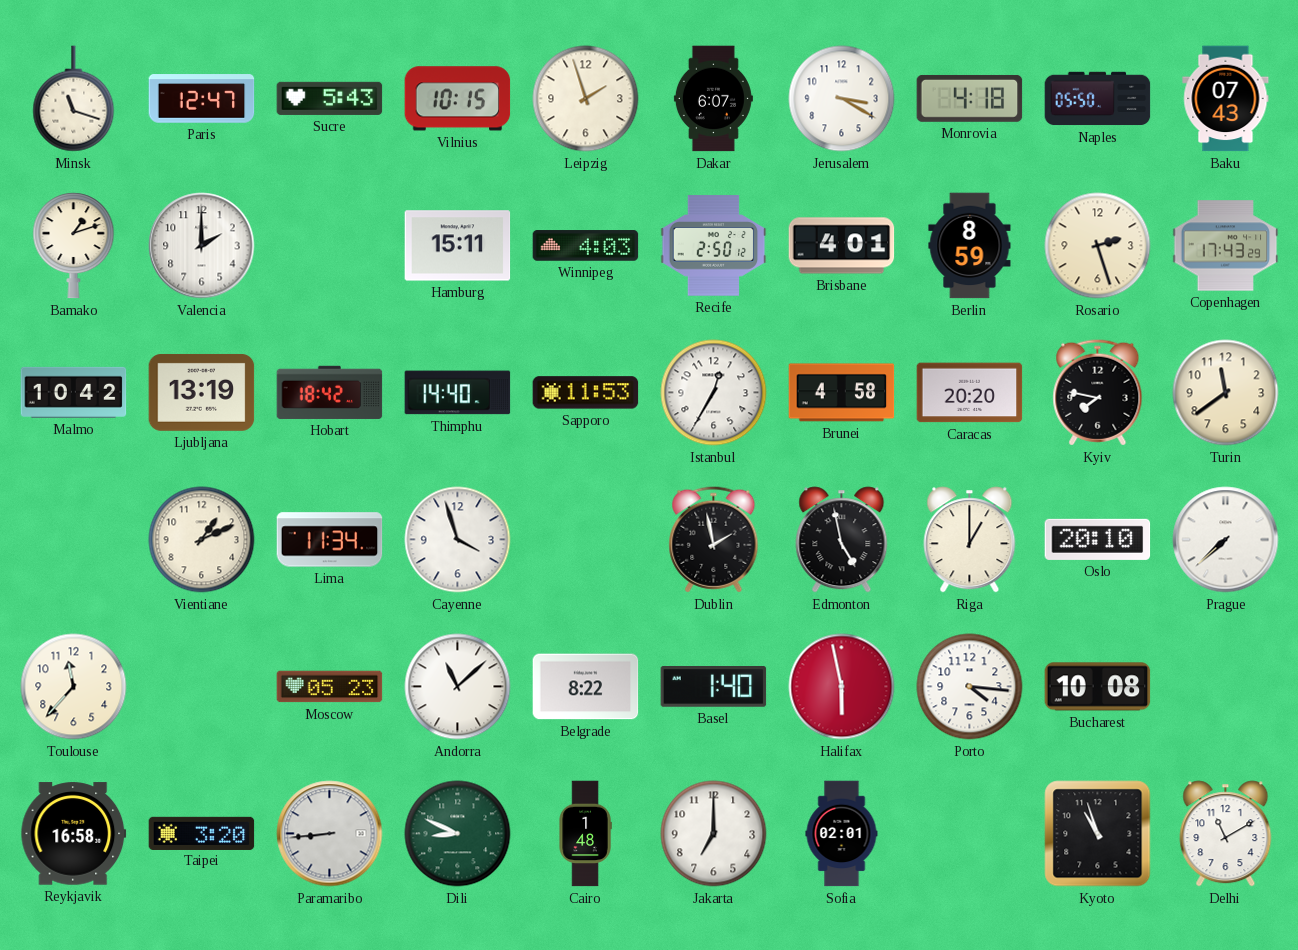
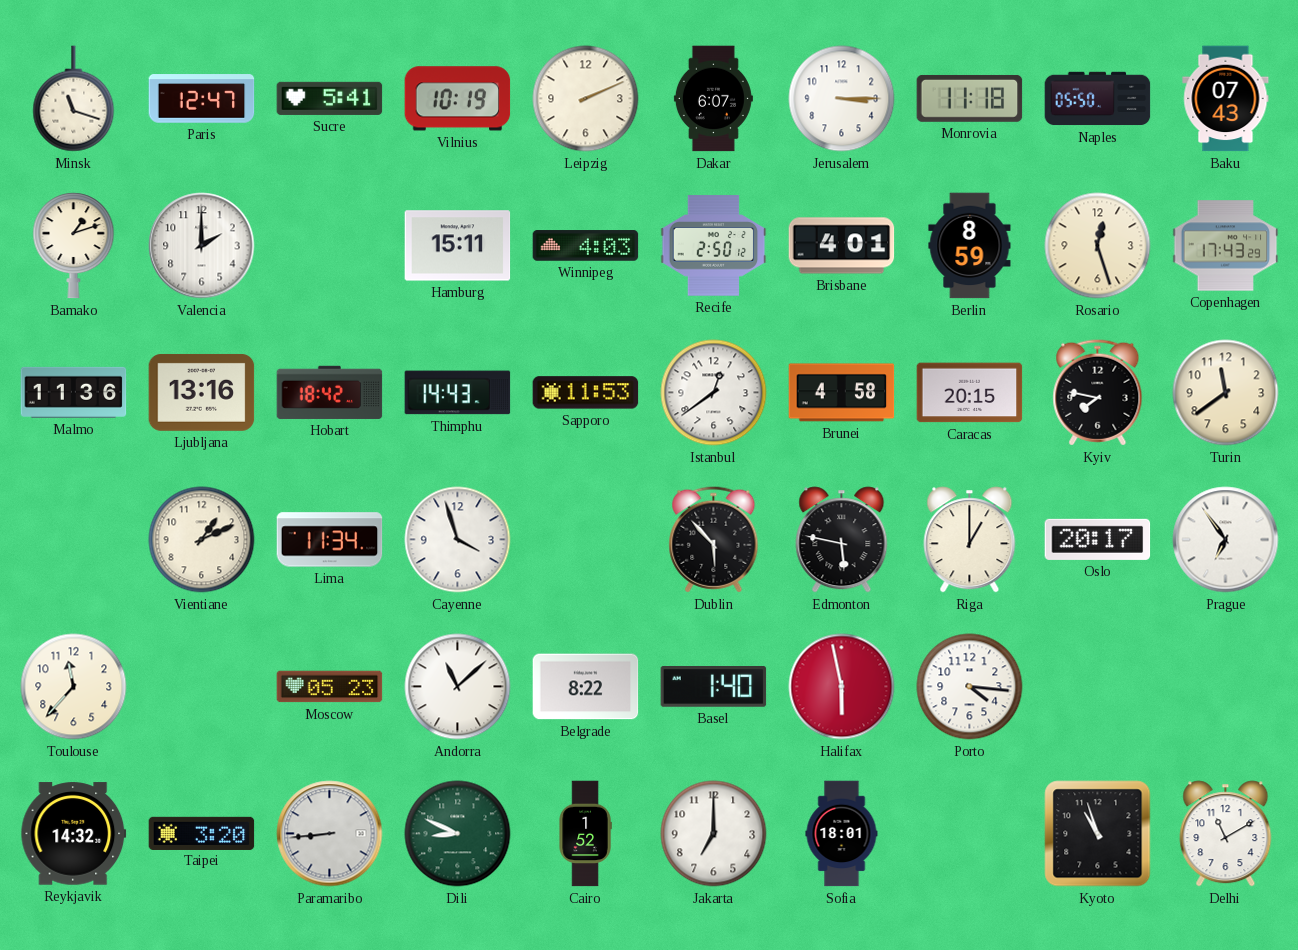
Sucre: 5:43 -> 5:41 (330, 98)
Vilnius: 10:15 -> 10:19 (458, 99)
Leipzig: 1:57 -> 2:11 (586, 99)
Jerusalem: 3:20 -> 3:15 (842, 99)
Monrovia: 4:18 -> 11:18 (970, 98)
Rosario: 2:27 -> 12:27 (1098, 246)
Malmo: 10:42 -> 11:36 (74, 392)
Ljubljana: 13:19 -> 13:16 (202, 392)
Thimphu: 14:40 -> 14:43 (458, 393)
Istanbul: 12:35 -> 12:39 (714, 393)
Caracas: 20:20 -> 20:15 (970, 393)
Dublin: 1:58 -> 5:53 (714, 540)
Edmonton: 4:58 -> 5:47 (842, 540)
Oslo: 20:10 -> 20:17 (1098, 539)
Prague: 7:38 -> 6:54 (1226, 540)
Bucharest: 10:08 -> none (1098, 687)
Reykjavik: 16:58 -> 14:32 (74, 834)
Cairo: 1:48 -> 1:52 (585, 834)
Sofia: 02:01 -> 18:01 (842, 834)
